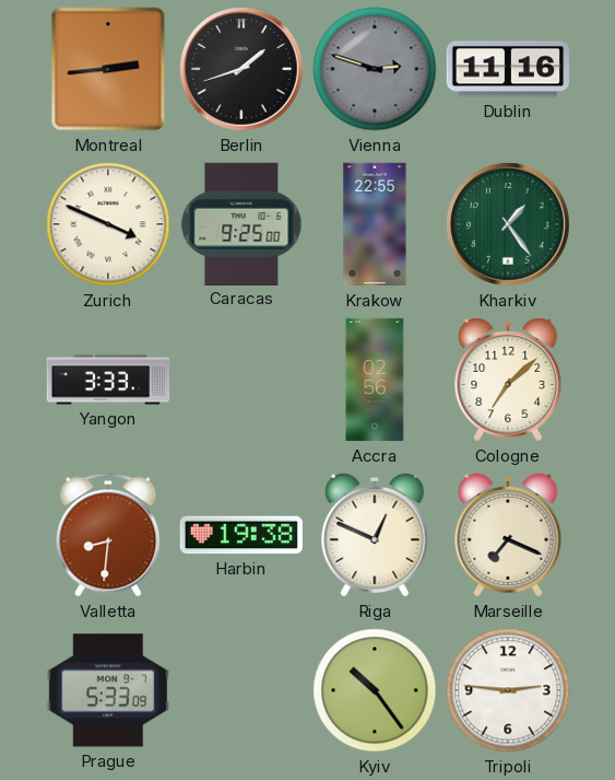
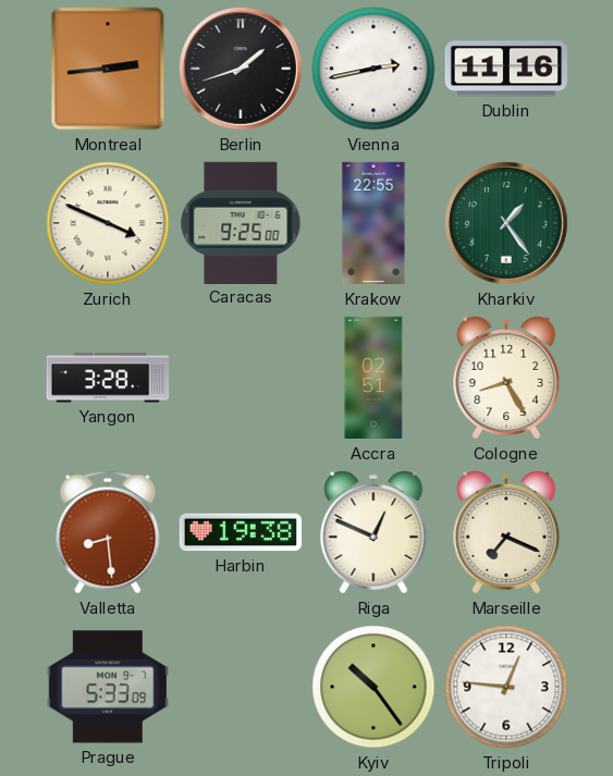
Vienna: 2:48 -> 2:43 (373, 69)
Vienna dial: grey -> white (373, 69)
Yangon: 3:33 -> 3:28 (108, 378)
Accra: 02:56 -> 02:51 (373, 378)
Cologne: 7:08 -> 8:25 (506, 378)
Valletta: 8:31 -> 8:29 (108, 532)
Tripoli: 2:46 -> 12:46 (506, 687)
